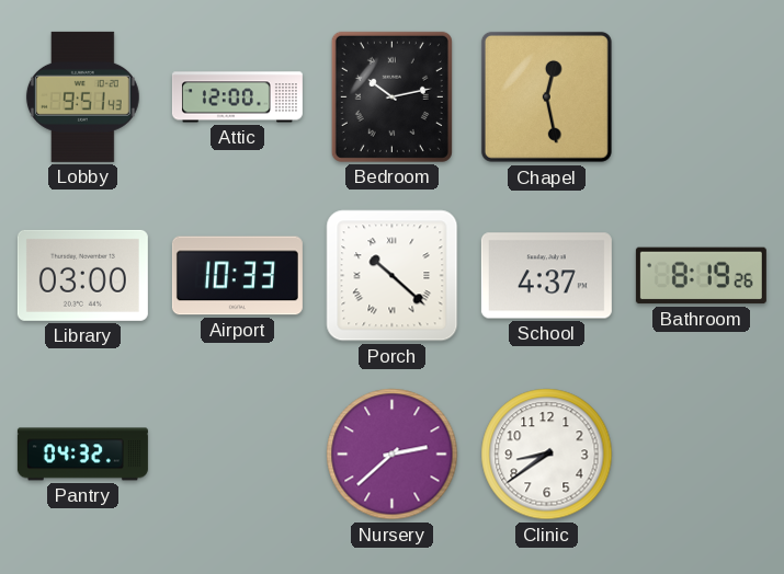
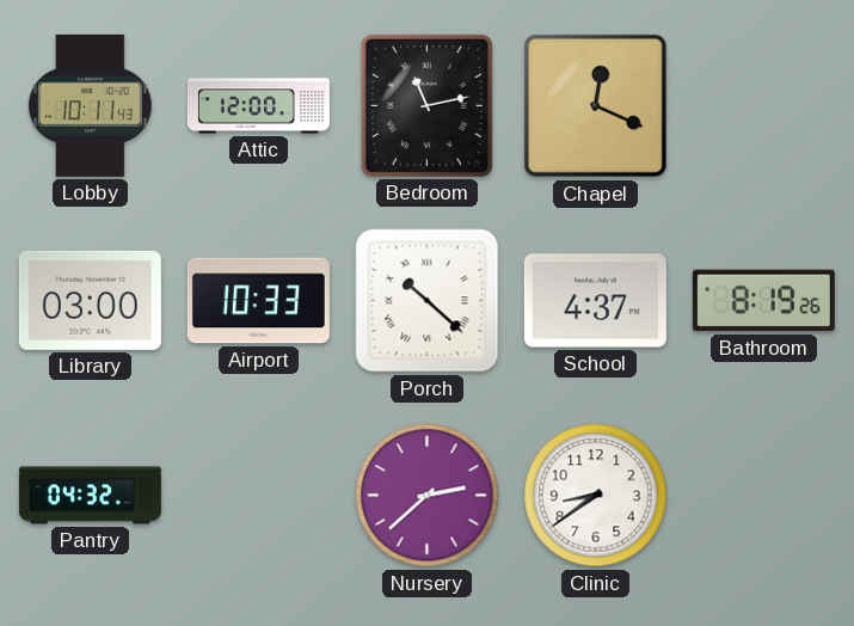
Lobby: 9:51 -> 10:11 (90, 105)
Bedroom: 10:13 -> 11:13 (426, 105)
Chapel: 12:28 -> 12:19 (595, 105)
